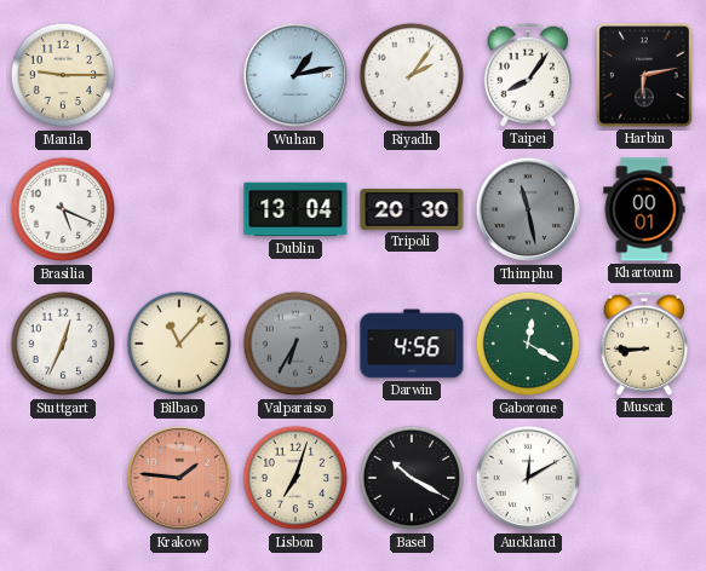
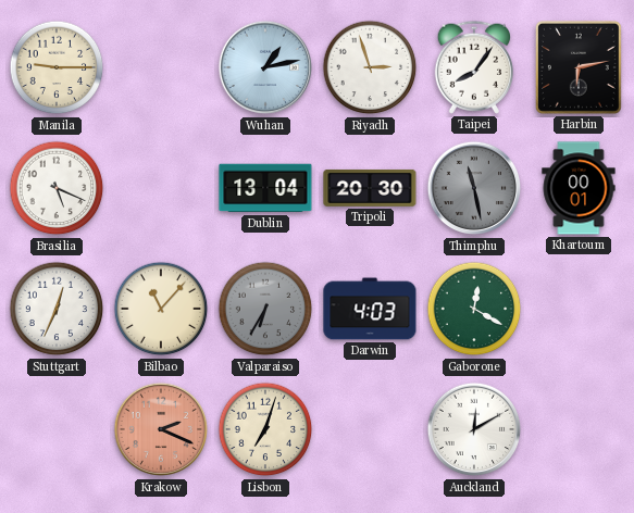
Riyadh: 2:06 -> 2:57 (370, 67)
Darwin: 4:56 -> 4:03 (370, 309)
Muscat: 8:45 -> none (643, 344)
Krakow: 1:46 -> 2:19 (161, 429)
Basel: 10:20 -> none (412, 478)
